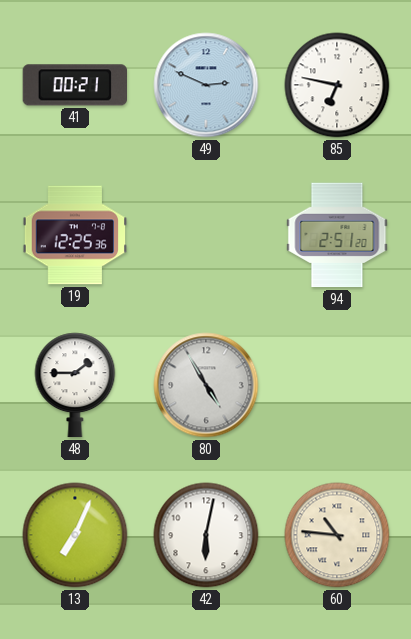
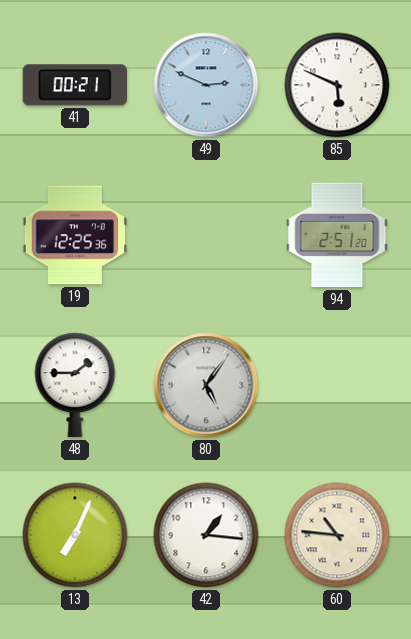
85: 6:47 -> 5:49 (337, 85)
80: 4:55 -> 5:06 (206, 385)
42: 6:02 -> 1:16 (206, 535)
